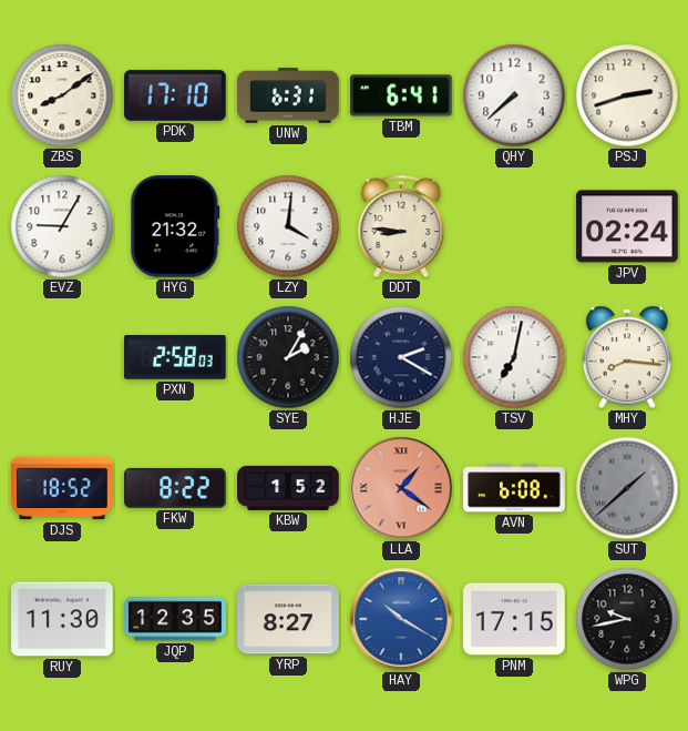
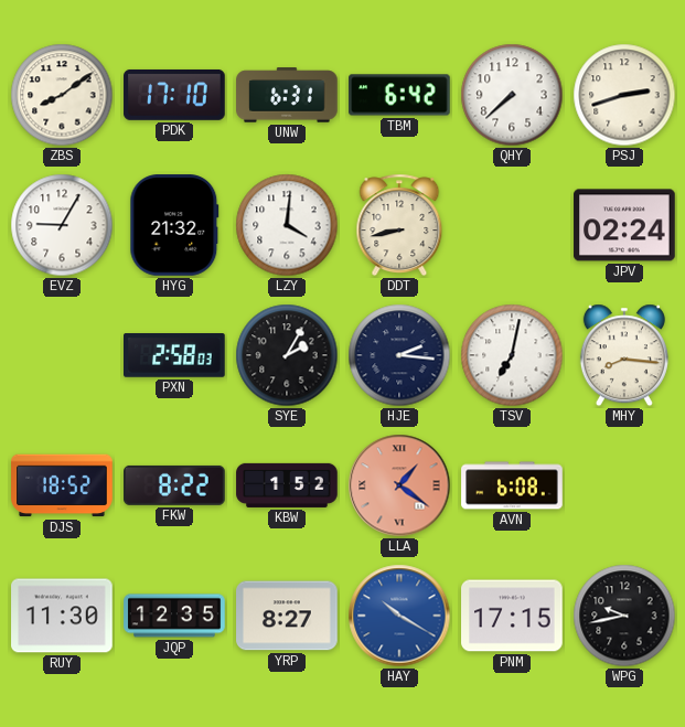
TBM: 6:41 -> 6:42 (399, 95)
DDT: 8:46 -> 8:43 (399, 225)
HJE: 2:20 -> 2:16 (399, 355)
SUT: 1:38 -> none (627, 488)
